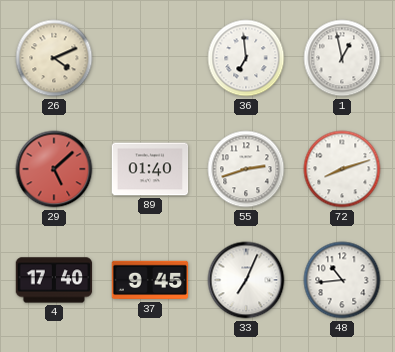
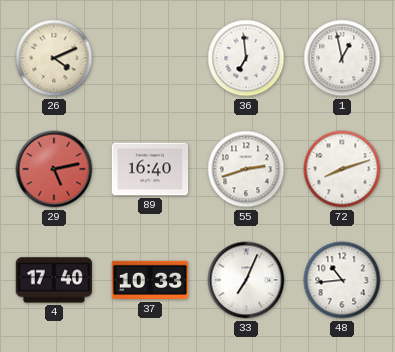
29: 5:08 -> 5:13 (54, 169)
89: 01:40 -> 16:40 (150, 169)
37: 9:45 -> 10:33 (150, 280)
